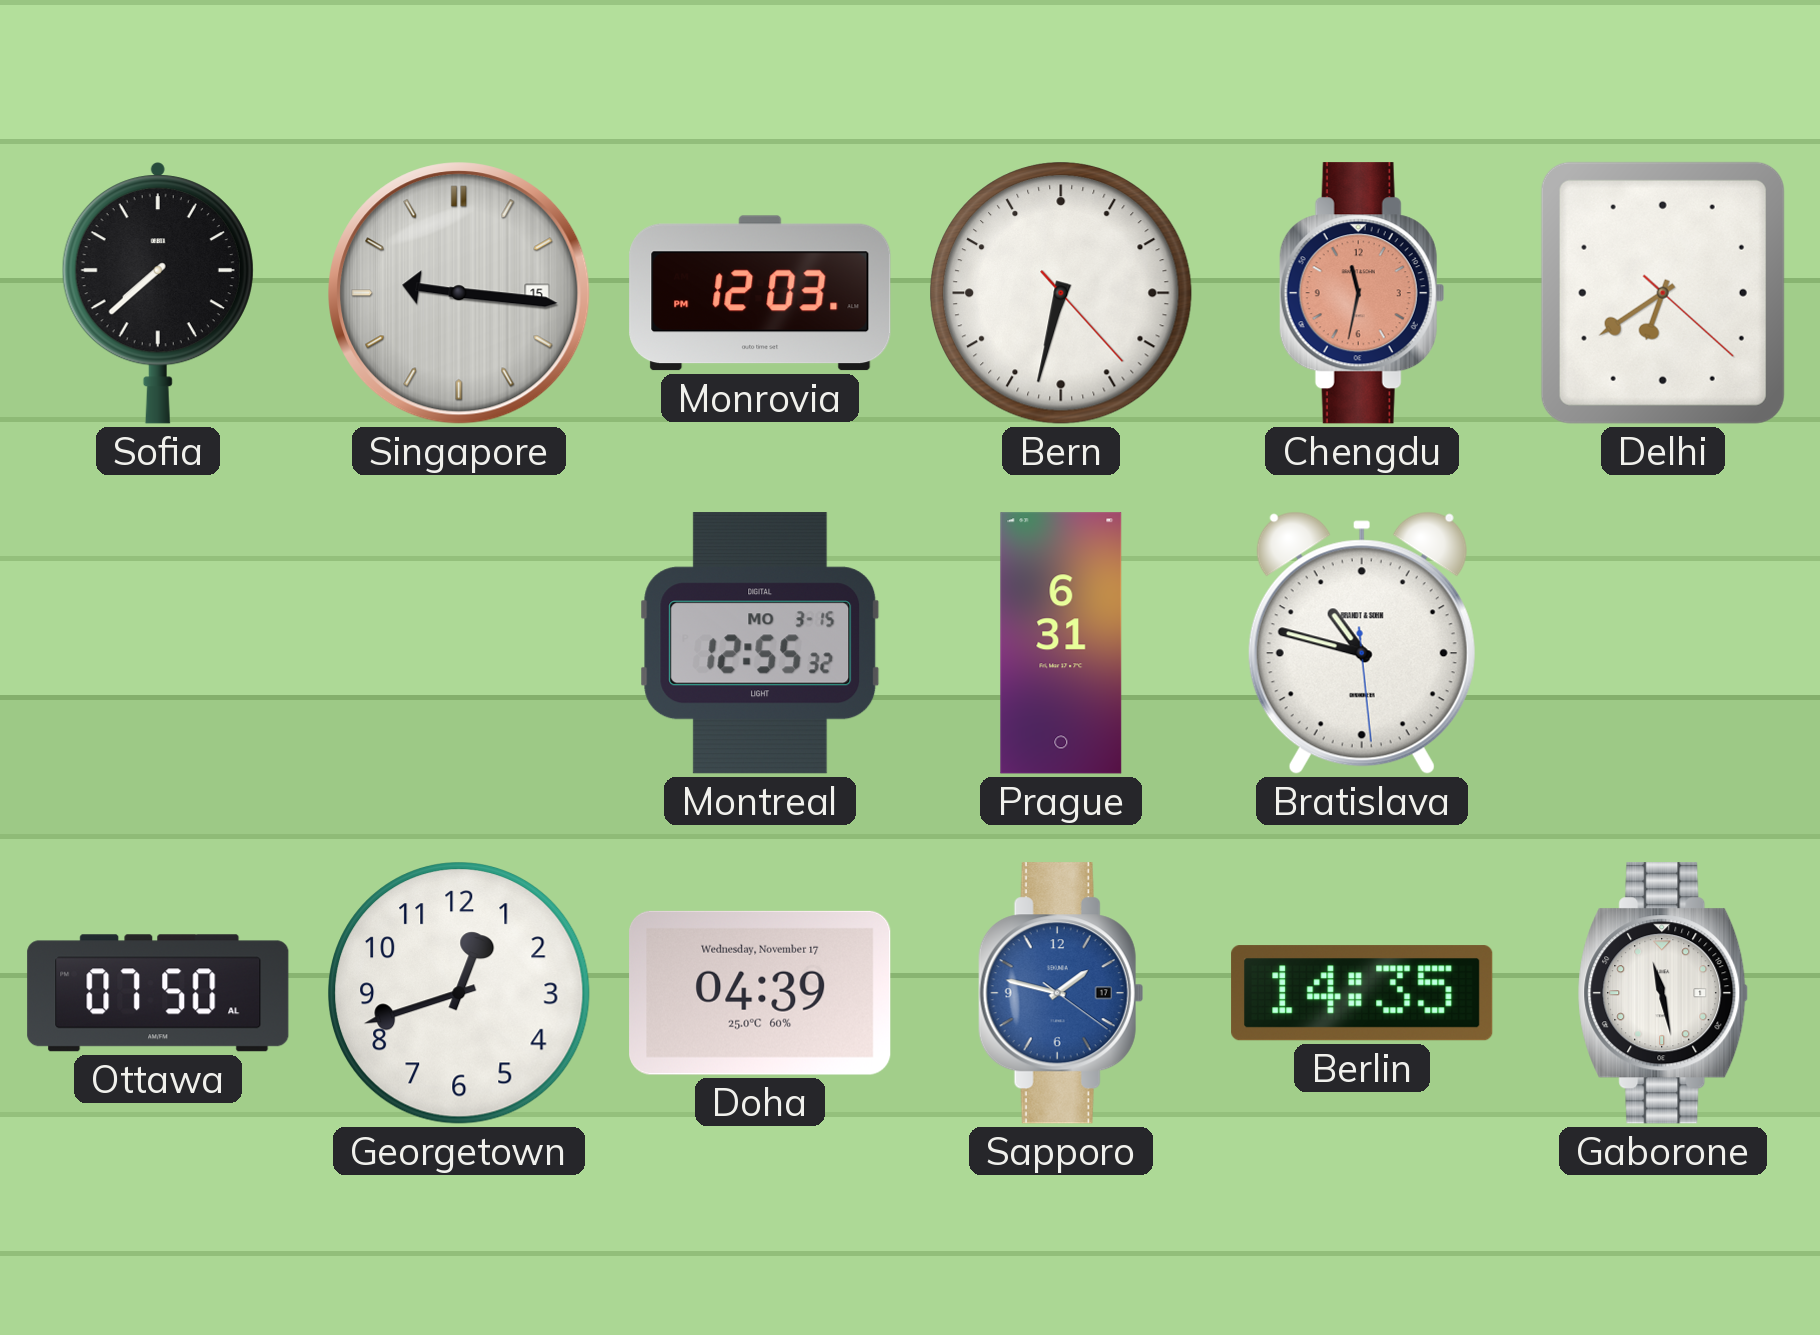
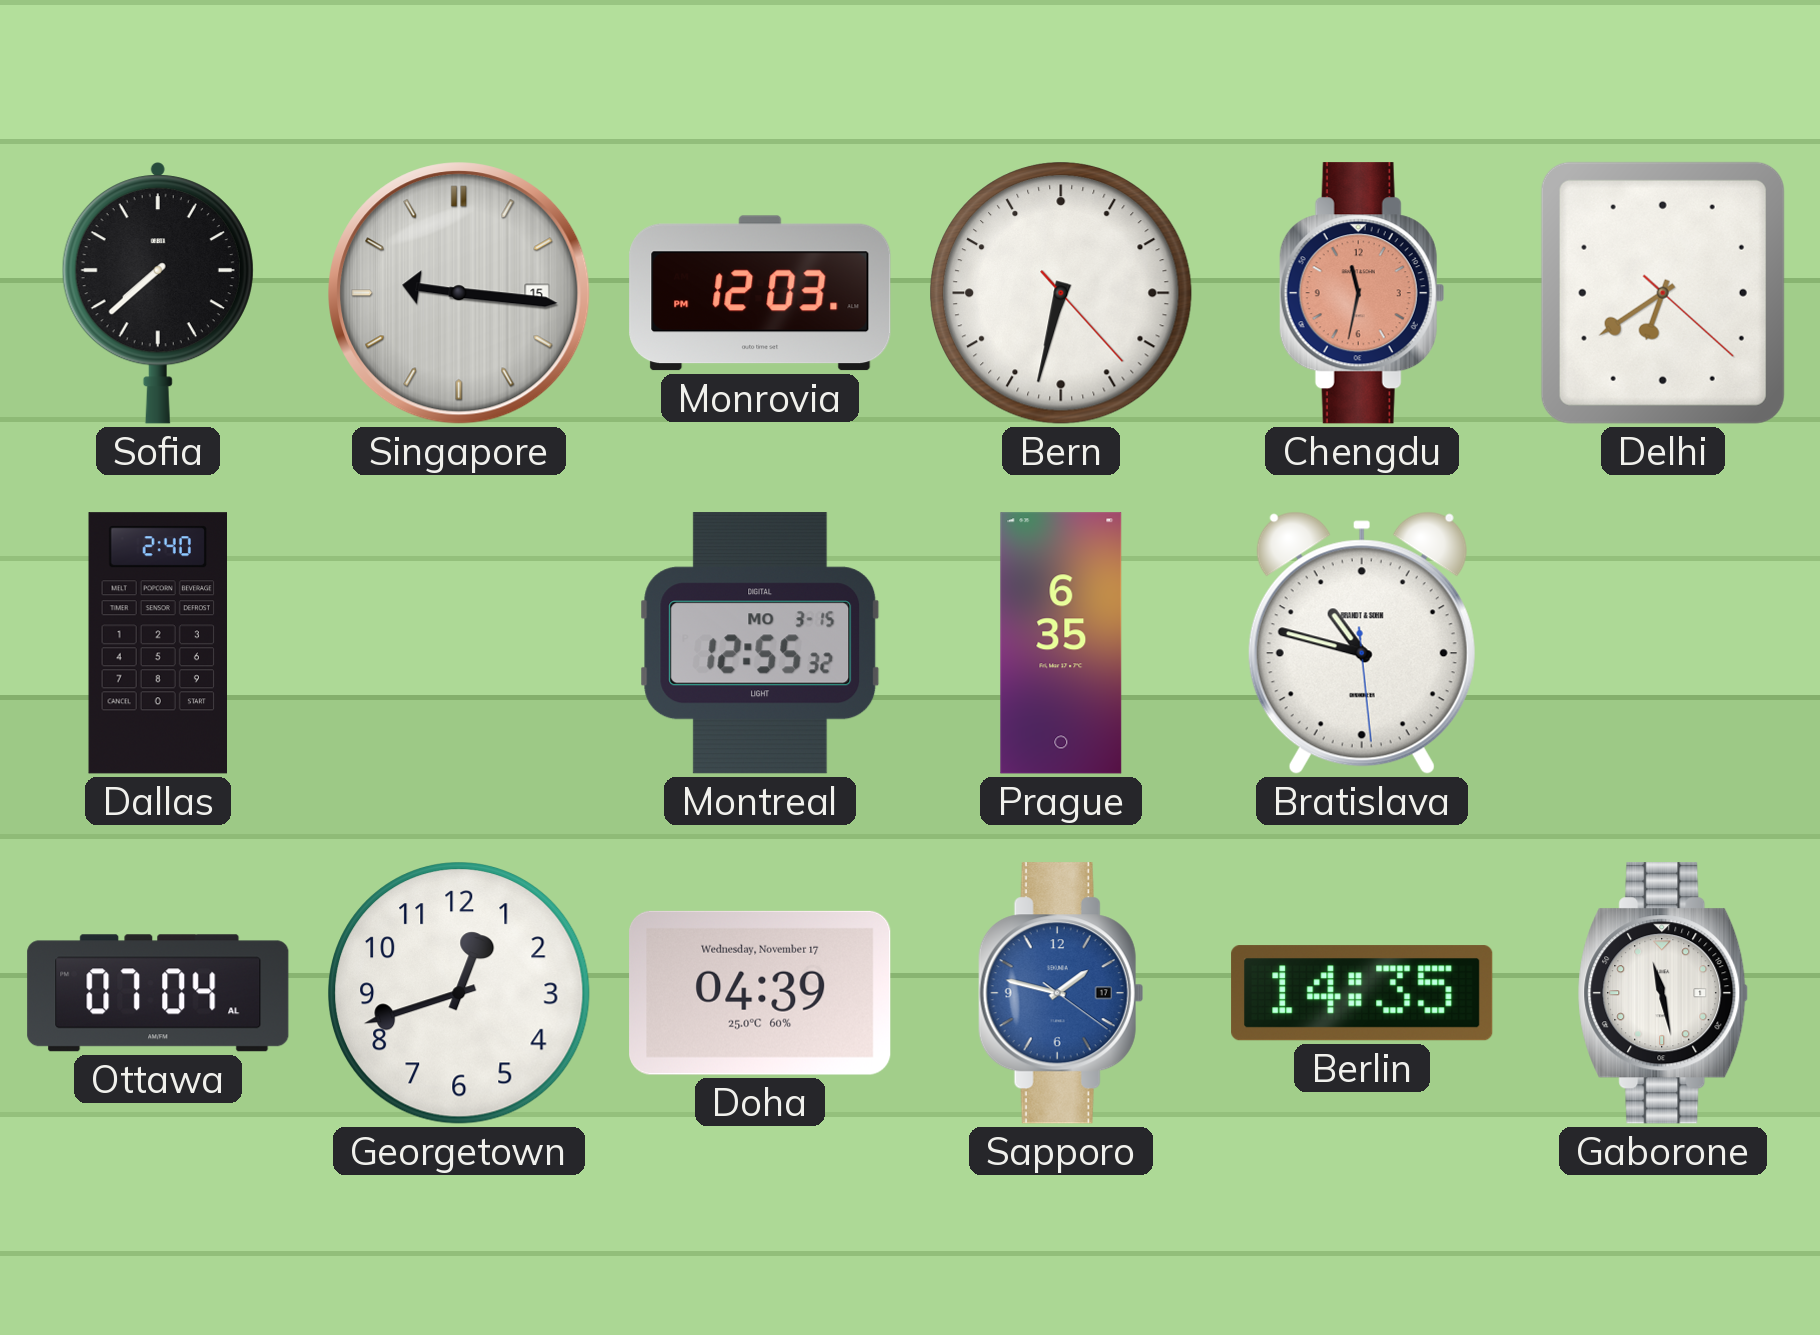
Dallas: none -> 2:40 (157, 643)
Prague: 6:31 -> 6:35 (1061, 643)
Ottawa: 07:50 -> 07:04 (158, 993)
